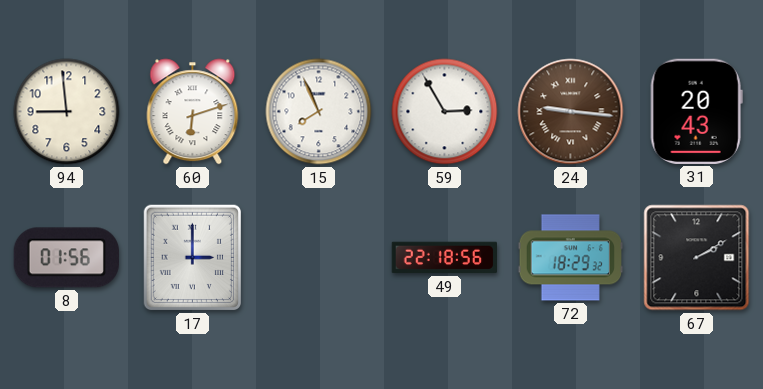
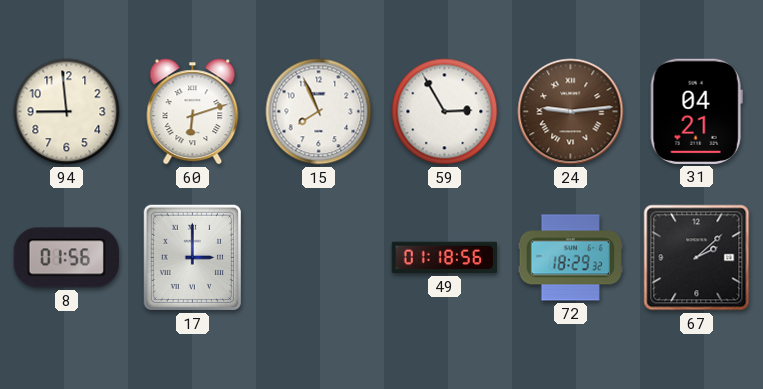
24: 9:16 -> 9:14 (571, 112)
31: 20:43 -> 04:21 (696, 111)
49: 22:18 -> 01:18 (444, 258)
67: 2:10 -> 2:08 (697, 258)
